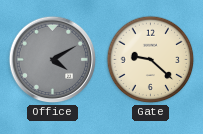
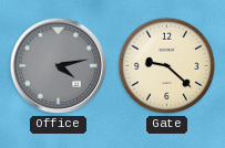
Office: 4:10 -> 4:13 (59, 66)
